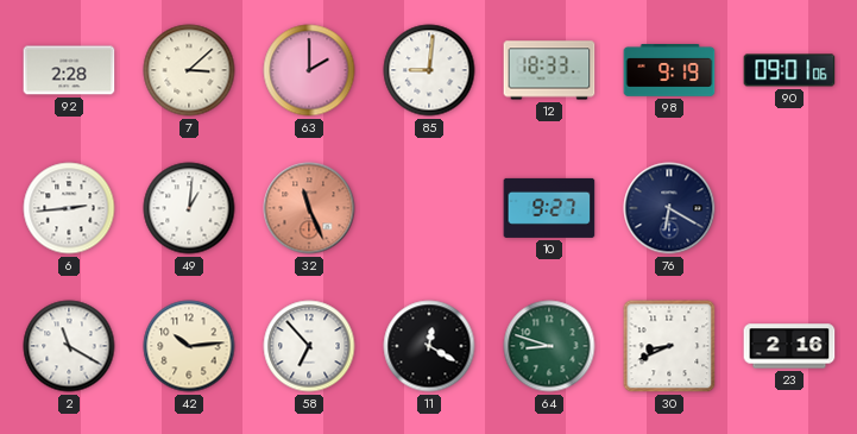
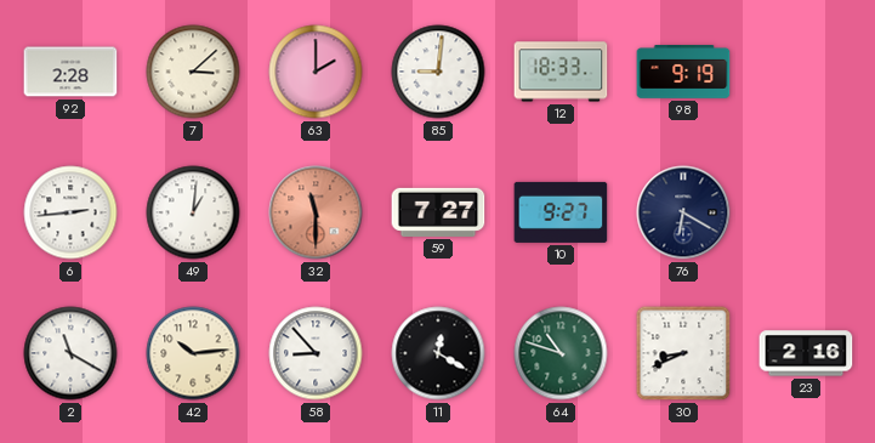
90: 09:01 -> none (789, 70)
32: 11:26 -> 11:30 (316, 212)
59: none -> 7:27 (438, 212)
58: 6:53 -> 8:53 (316, 353)
64: 8:48 -> 10:48 (561, 353)
